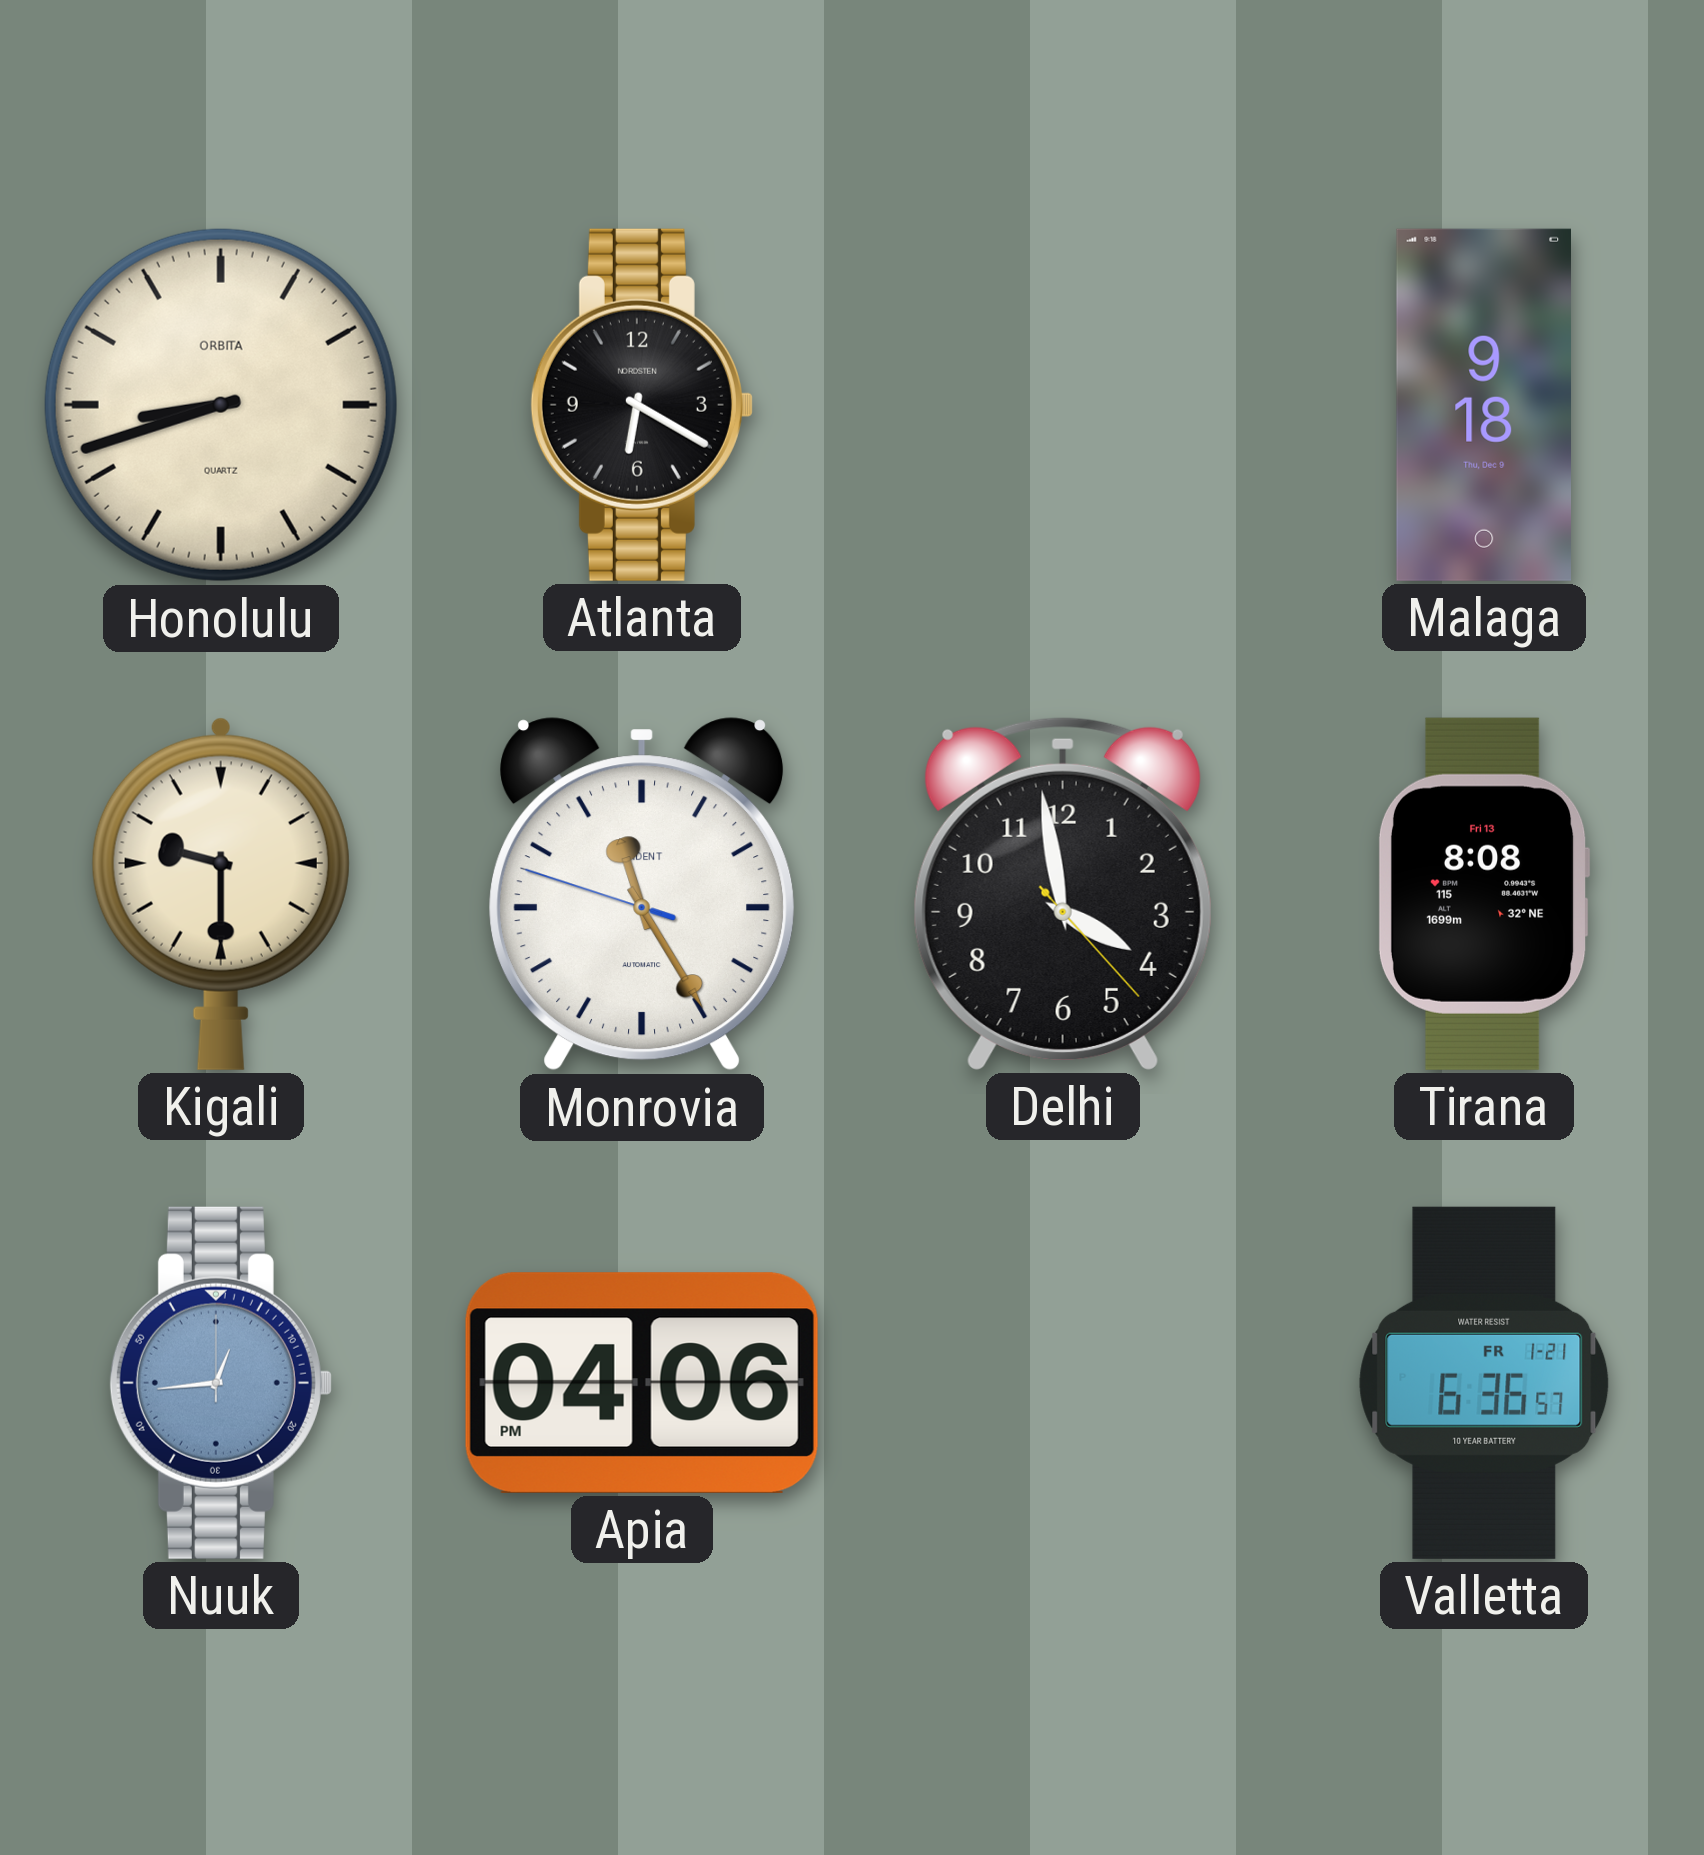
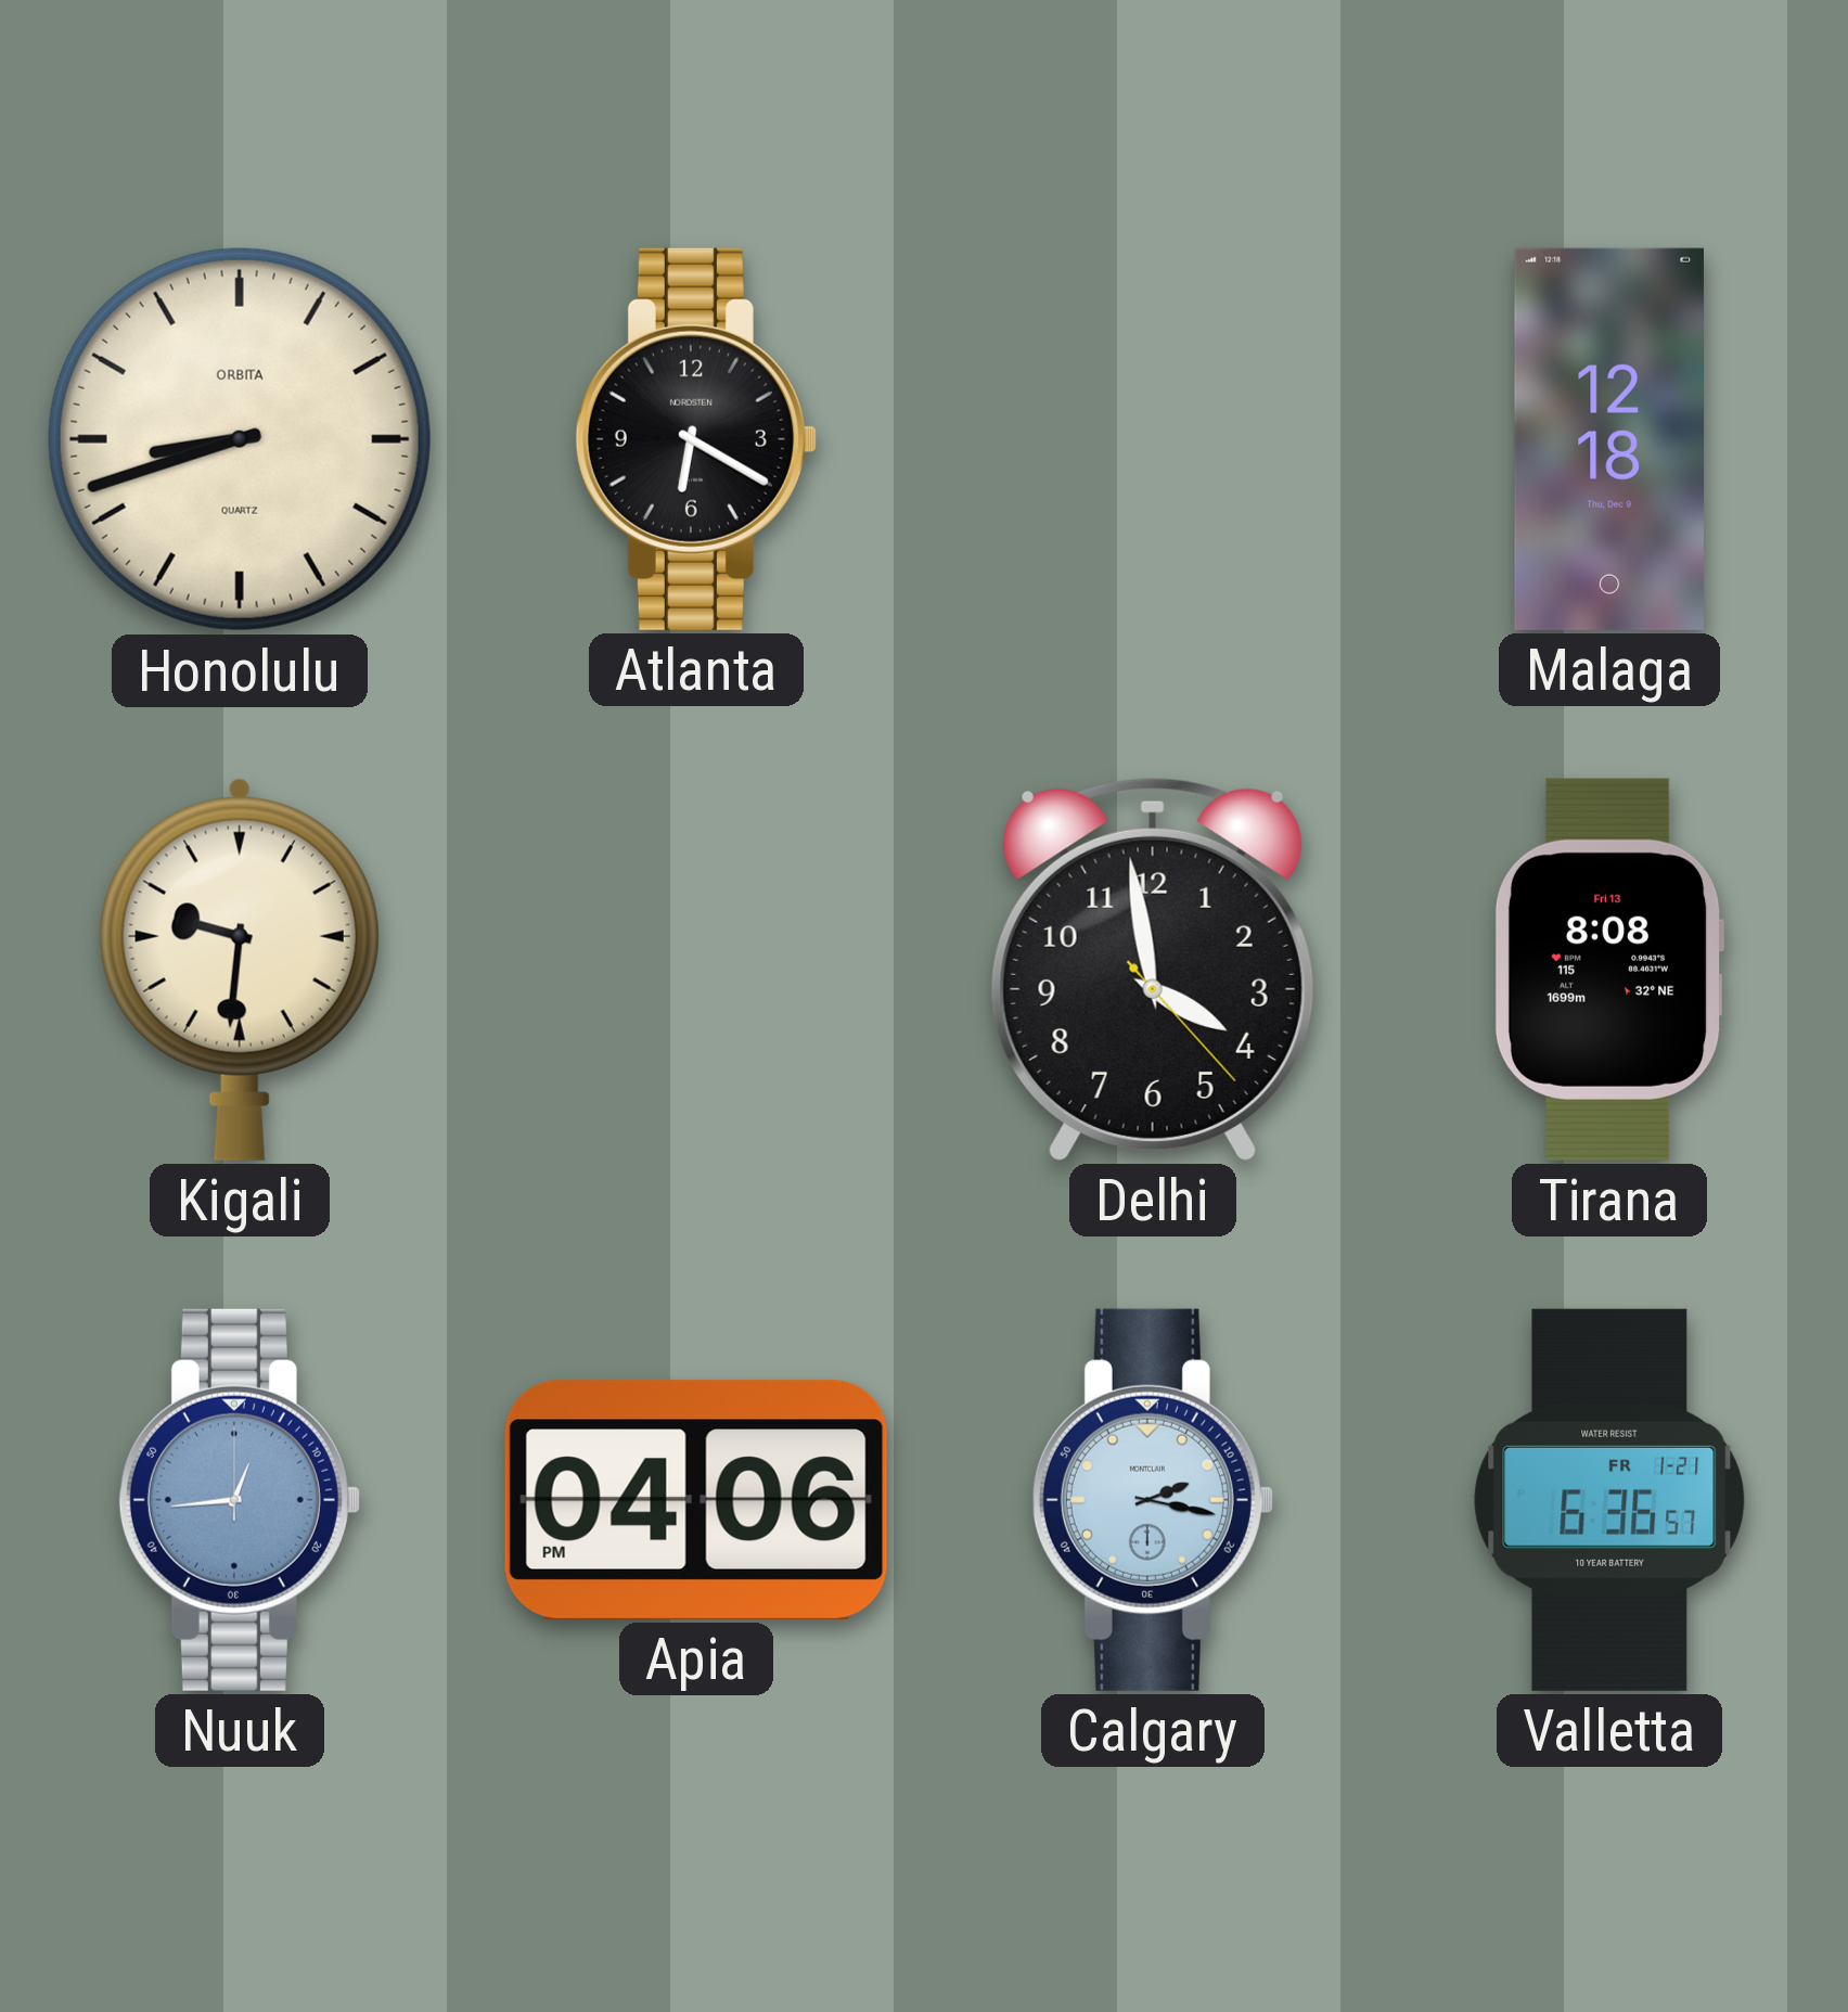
Malaga: 9:18 -> 12:18 (1608, 439)
Kigali: 9:30 -> 9:31 (240, 970)
Monrovia: 11:24 -> none (642, 894)
Calgary: none -> 2:17 (1153, 1500)
